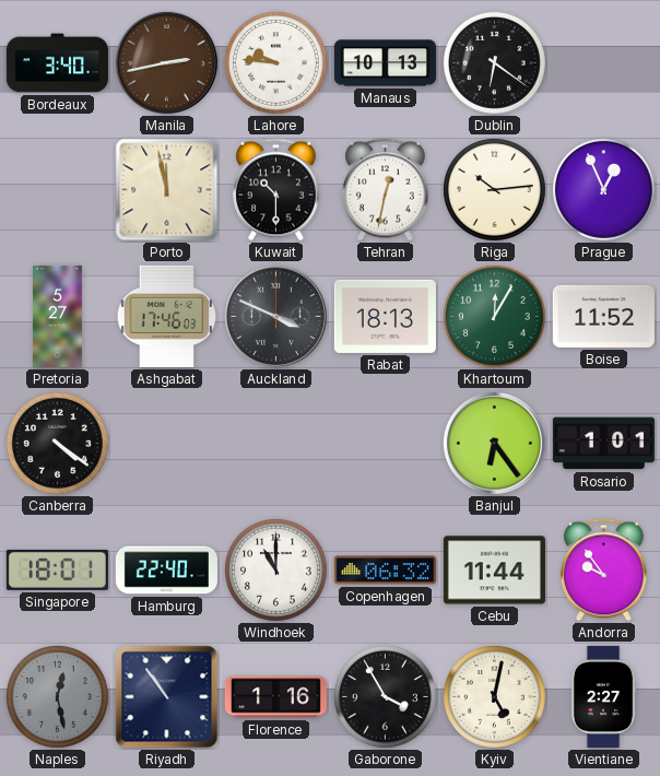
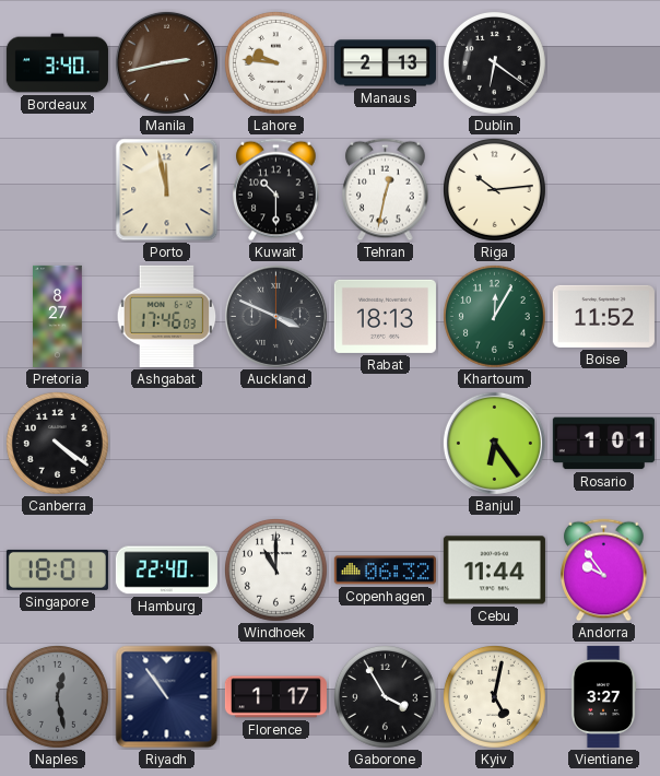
Manaus: 10:13 -> 2:13 (385, 63)
Prague: 12:56 -> none (603, 189)
Pretoria: 5:27 -> 8:27 (58, 316)
Florence: 1:16 -> 1:17 (275, 697)
Vientiane: 2:27 -> 3:27 (603, 696)
